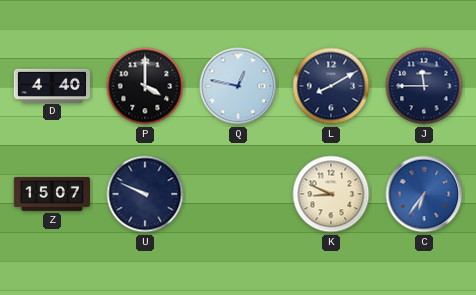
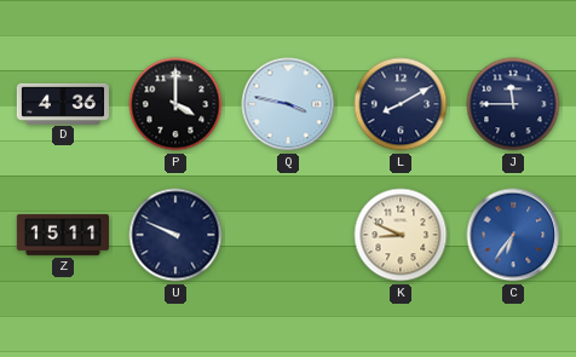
D: 4:40 -> 4:36 (62, 103)
Q: 12:47 -> 3:47 (288, 104)
Z: 15:07 -> 15:11 (62, 235)
